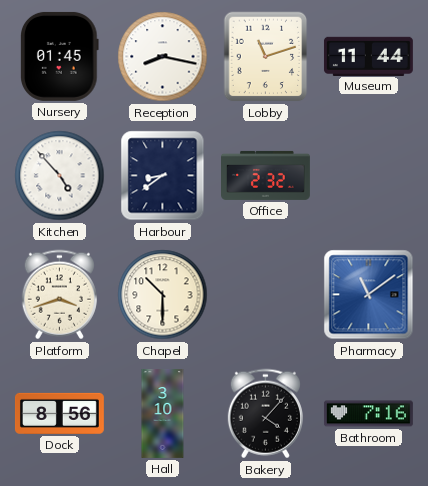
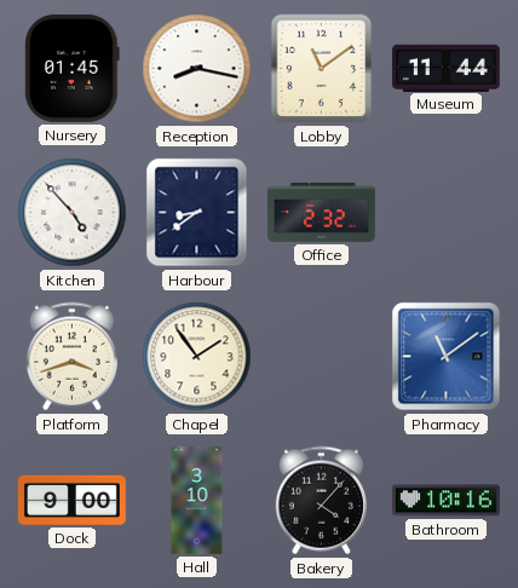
Lobby: 11:12 -> 11:09 (322, 69)
Chapel: 10:30 -> 1:54 (197, 357)
Dock: 8:56 -> 9:00 (71, 500)
Bathroom: 7:16 -> 10:16 (445, 501)
